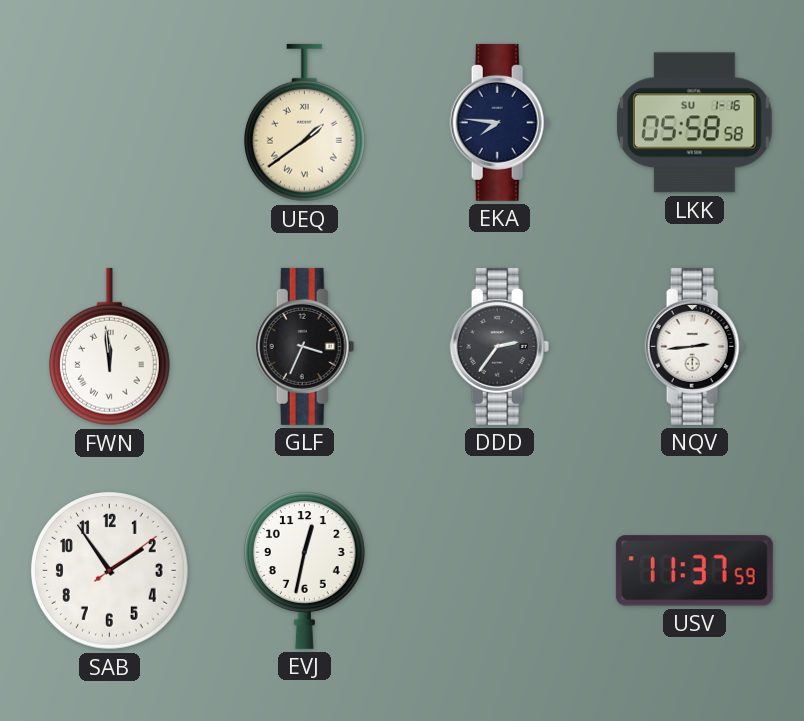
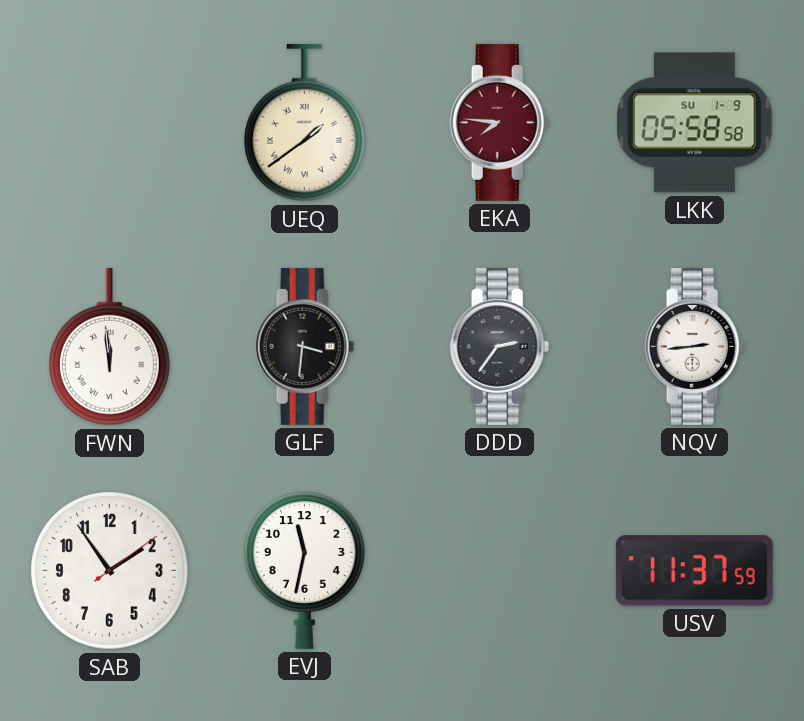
EKA dial: navy -> burgundy (500, 122)
LKK date: SU 1-16 -> SU 1-9 (694, 123)
GLF: 3:34 -> 3:31 (305, 346)
EVJ: 12:32 -> 11:32 (304, 570)
